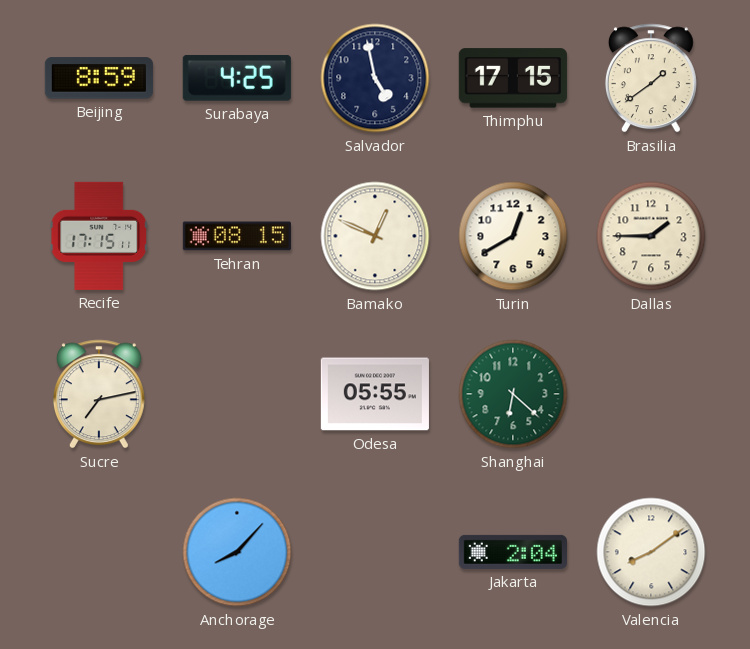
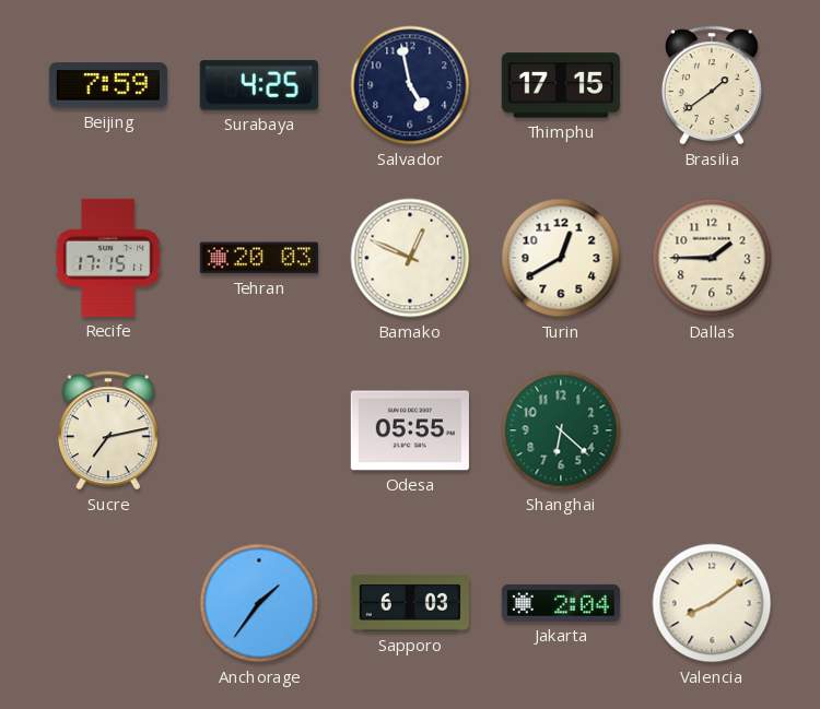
Beijing: 8:59 -> 7:59 (108, 85)
Tehran: 08:15 -> 20:03 (259, 258)
Anchorage: 8:07 -> 1:36 (259, 603)
Sapporo: none -> 6:03 (410, 603)
